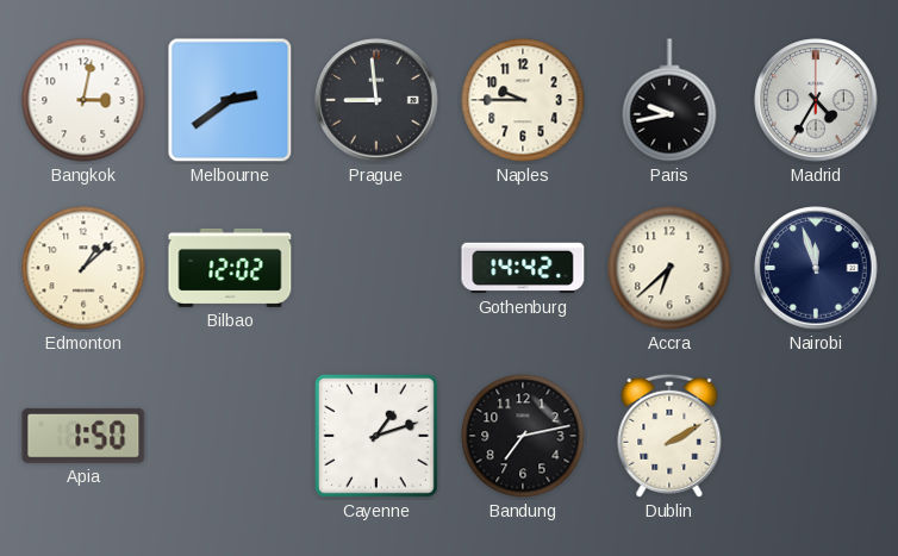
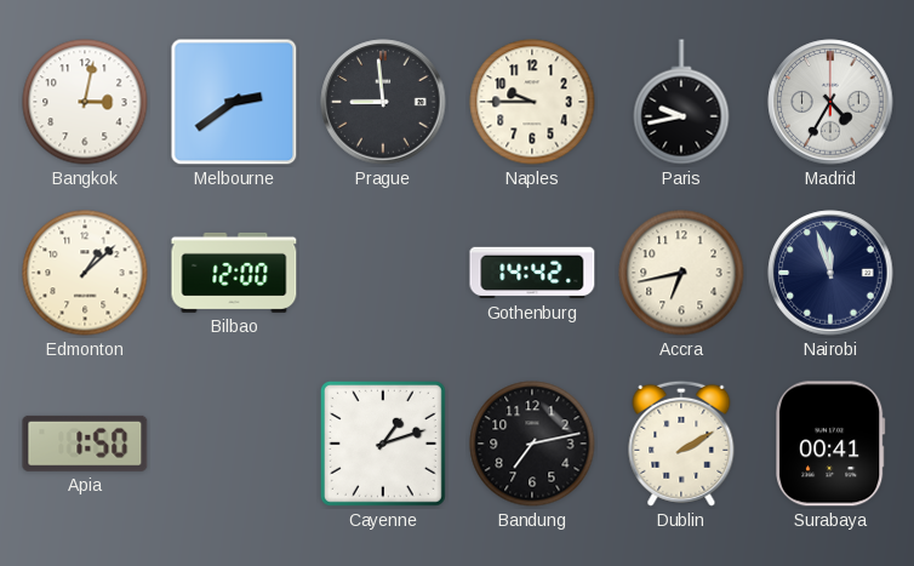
Bilbao: 12:02 -> 12:00 (234, 273)
Accra: 6:38 -> 6:43 (681, 273)
Surabaya: none -> 00:41 (832, 444)
